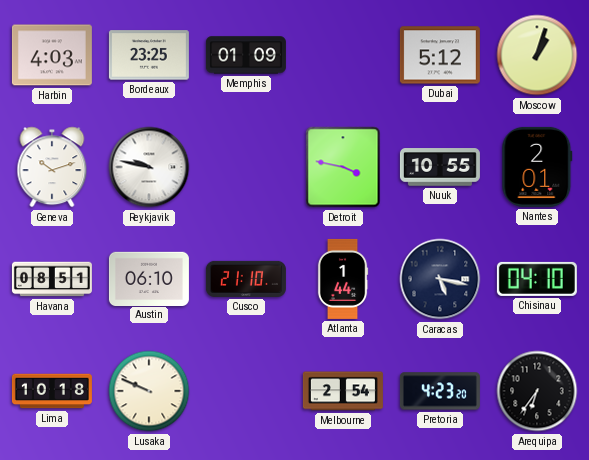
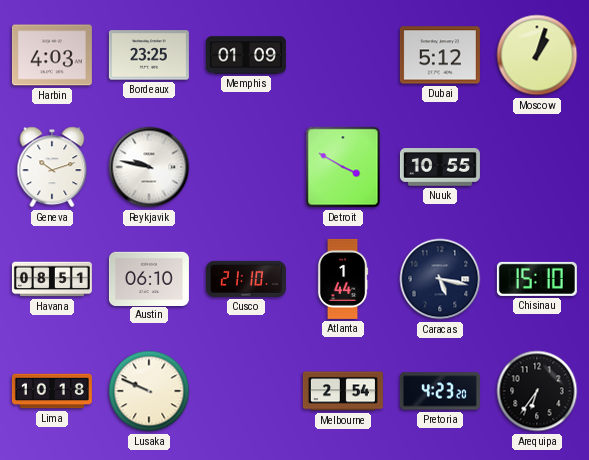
Detroit: 3:47 -> 3:50 (343, 167)
Nantes: 2:01 -> none (537, 167)
Chisinau: 04:10 -> 15:10 (537, 279)
